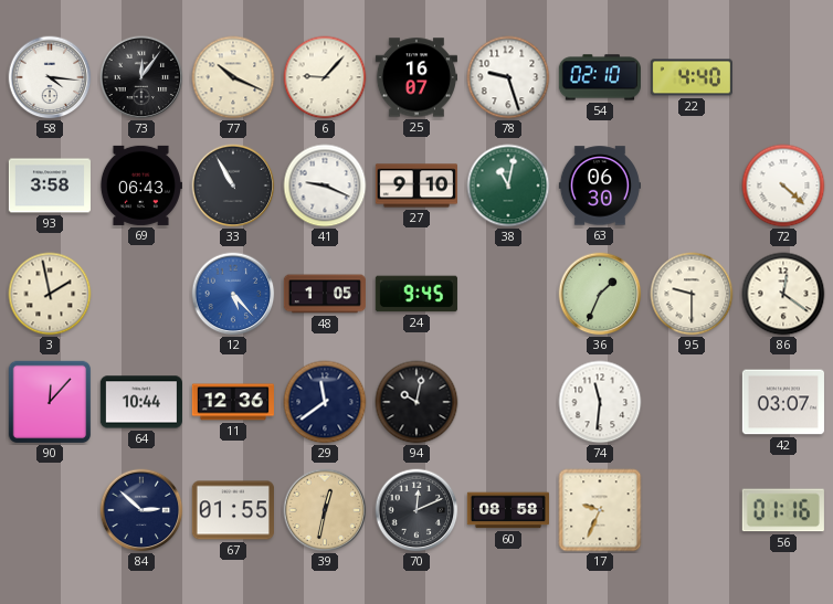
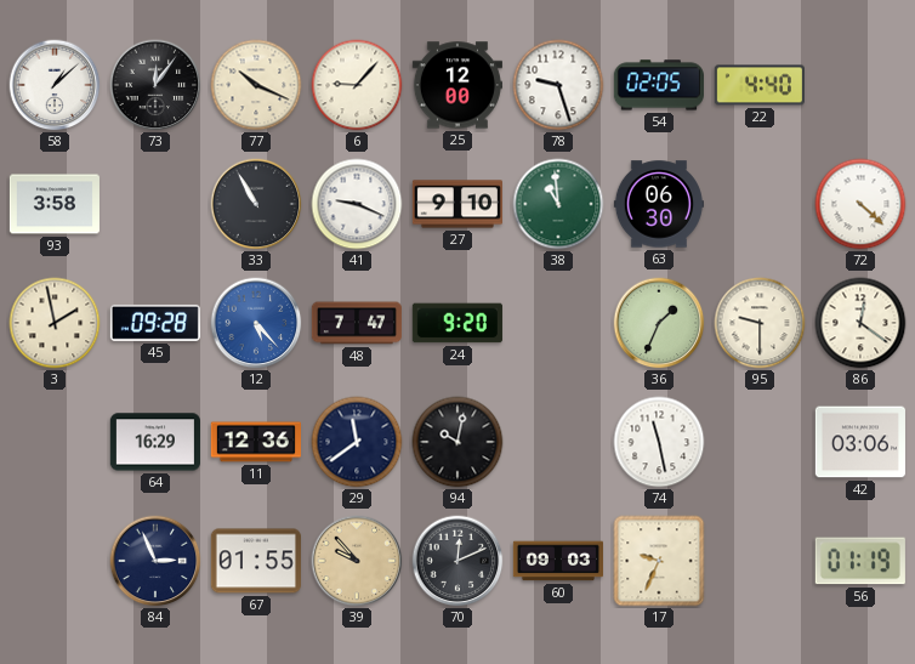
58: 4:16 -> 1:08 (55, 85)
25: 16:07 -> 12:00 (457, 85)
54: 02:10 -> 02:05 (659, 85)
69: 06:43 -> none (140, 186)
38: 11:02 -> 10:59 (558, 204)
45: none -> 09:28 (155, 323)
48: 1:05 -> 7:47 (356, 323)
24: 9:45 -> 9:20 (457, 323)
90: 12:07 -> none (50, 402)
64: 10:44 -> 16:29 (155, 442)
74: 11:31 -> 11:28 (659, 442)
42: 03:07 -> 03:06 (860, 442)
84: 2:52 -> 2:56 (155, 561)
39: 12:32 -> 9:53 (357, 561)
60: 08:58 -> 09:03 (558, 561)
56: 01:16 -> 01:19 (860, 561)
